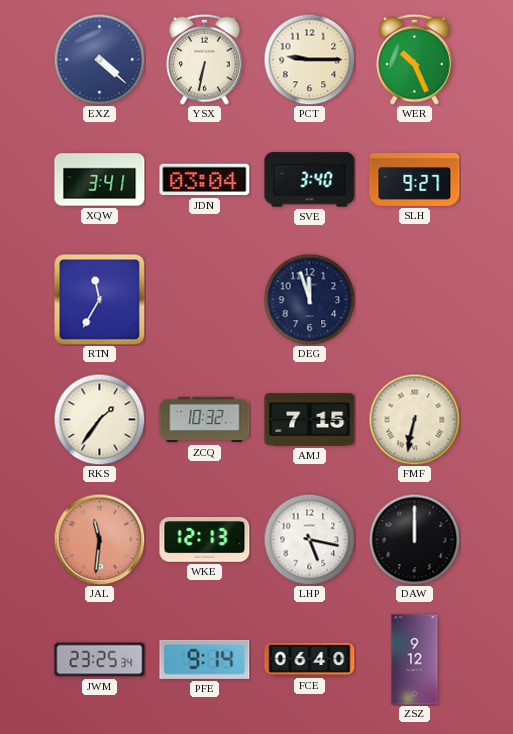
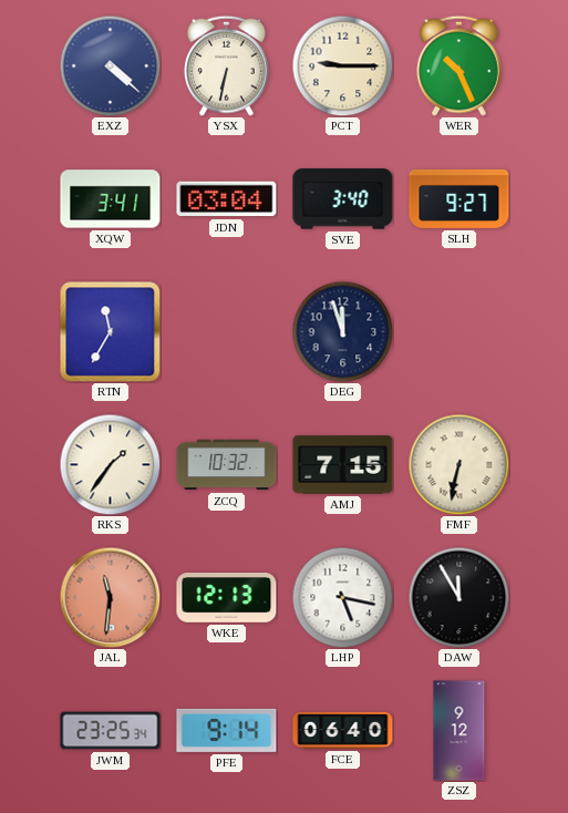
DAW: 12:00 -> 11:55 (458, 597)
